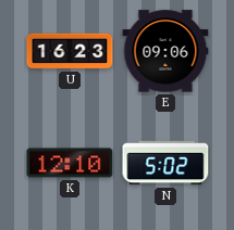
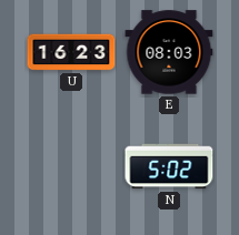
E: 09:06 -> 08:03 (169, 52)
K: 12:10 -> none (70, 163)
